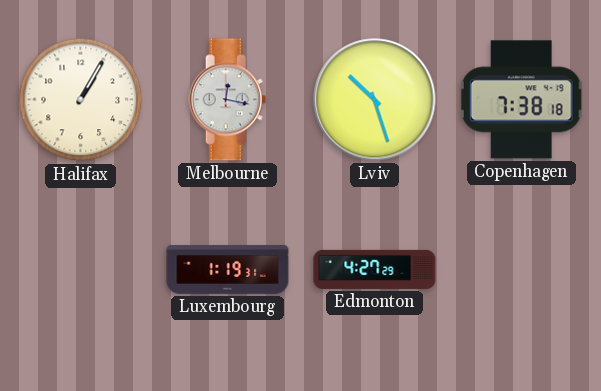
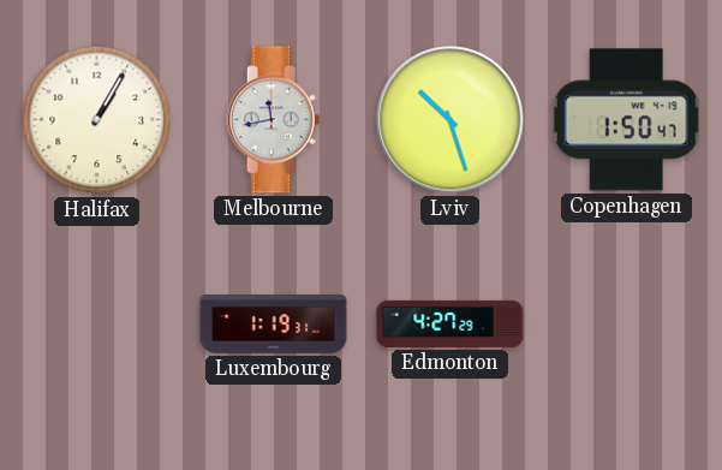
Melbourne: 12:17 -> 11:43 (274, 120)
Copenhagen: 7:38 -> 1:50 (626, 120)
